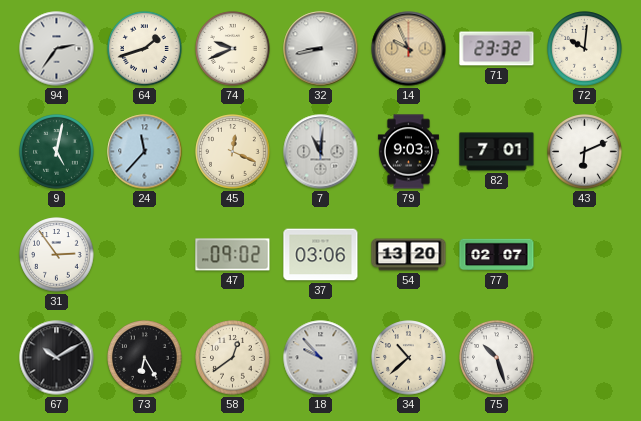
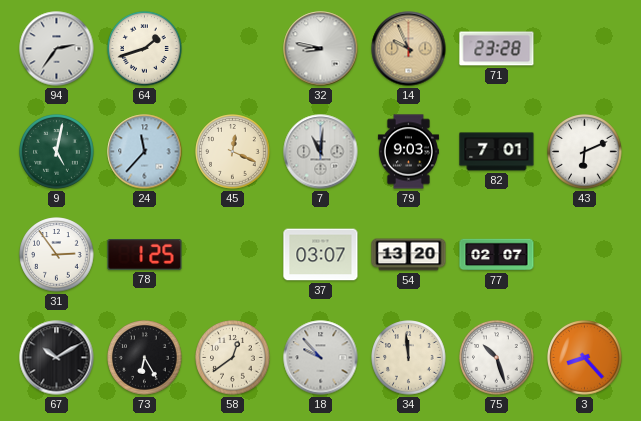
74: 9:41 -> none (233, 49)
32: 8:43 -> 8:47 (321, 49)
71: 23:32 -> 23:28 (497, 49)
72: 10:01 -> none (585, 49)
78: none -> 1:25 (145, 255)
47: 09:02 -> none (233, 255)
37: 03:06 -> 03:07 (321, 255)
34: 10:38 -> 11:59 (409, 358)
3: none -> 8:23 (585, 358)
